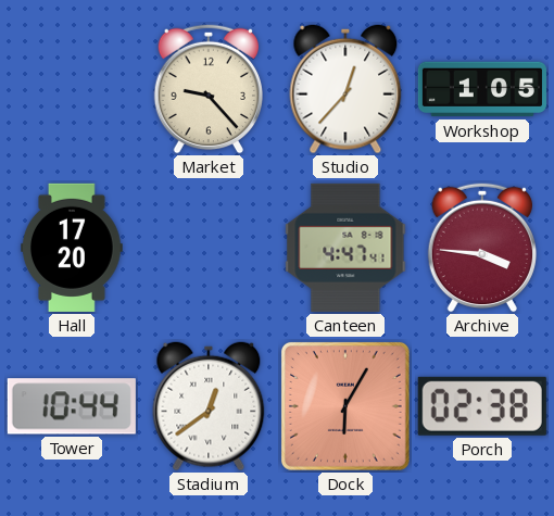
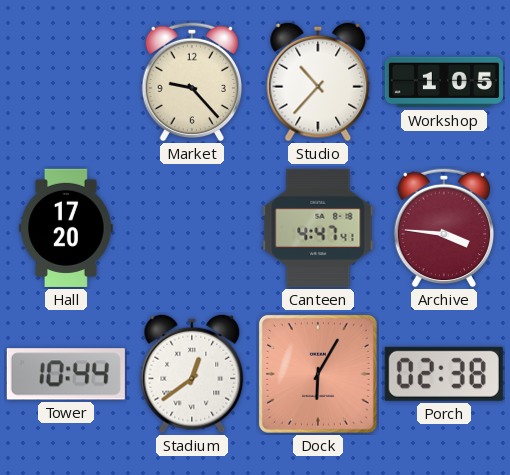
Studio: 12:37 -> 10:37 (318, 82)
